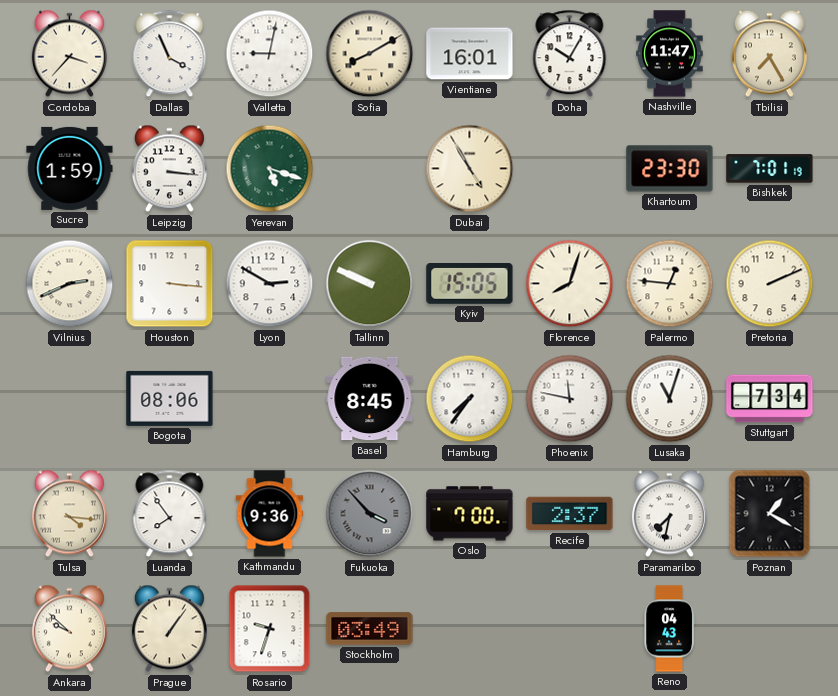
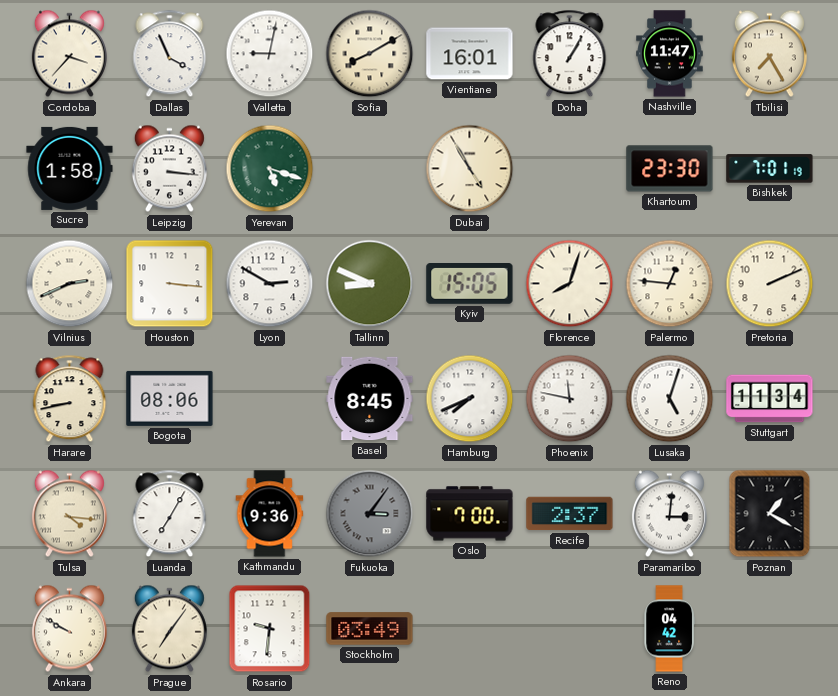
Doha: 10:05 -> 1:05 (570, 54)
Sucre: 1:59 -> 1:58 (70, 168)
Tallinn: 9:49 -> 8:49 (370, 284)
Harare: none -> 8:43 (70, 399)
Hamburg: 7:36 -> 7:41 (470, 399)
Lusaka: 11:03 -> 5:03 (670, 399)
Stuttgart: 7:34 -> 11:34 (770, 399)
Luanda: 7:54 -> 7:05 (170, 514)
Fukuoka: 3:53 -> 3:06 (370, 514)
Paramaribo: 7:32 -> 3:01 (669, 514)
Ankara: 9:52 -> 9:50 (69, 629)
Prague: 1:06 -> 7:06 (169, 629)
Rosario: 9:33 -> 9:31 (270, 629)
Reno: 04:43 -> 04:42 (669, 629)
